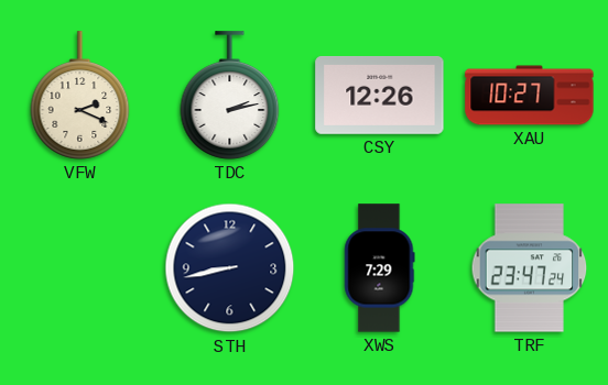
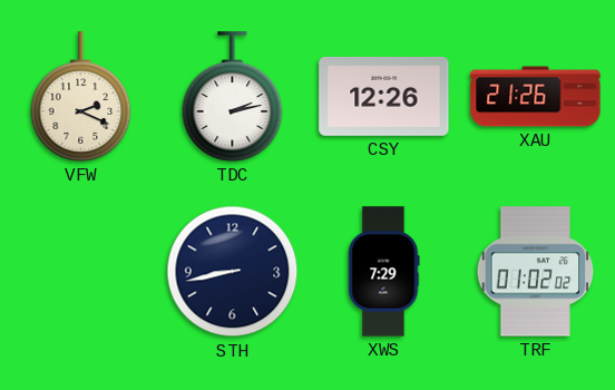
XAU: 10:27 -> 21:26 (536, 97)
TRF: 23:47 -> 01:02 (536, 272)
